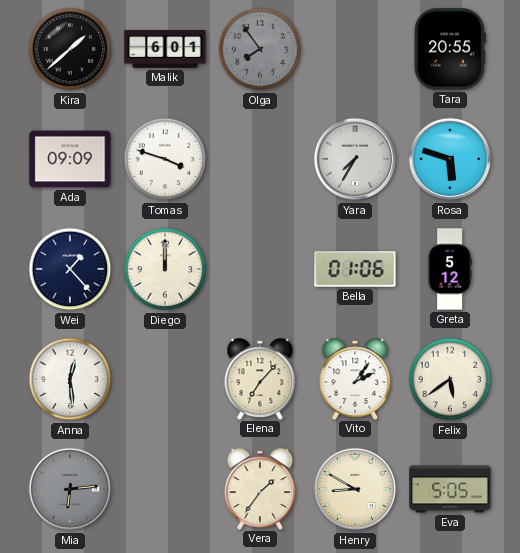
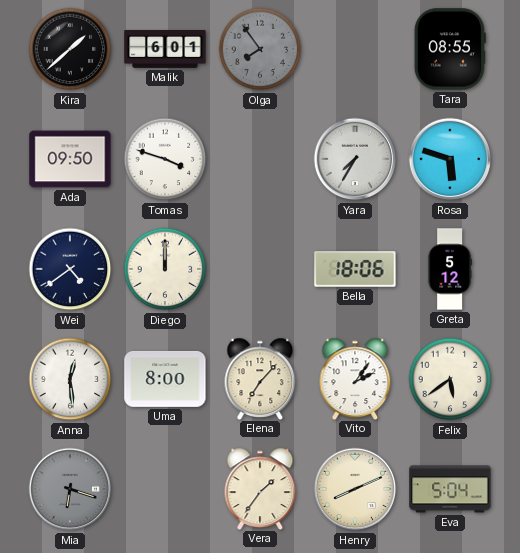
Tara: 20:55 -> 08:55 (450, 49)
Ada: 09:09 -> 09:50 (70, 159)
Wei: 1:23 -> 4:39 (70, 269)
Bella: 01:06 -> 18:06 (355, 269)
Uma: none -> 8:00 (165, 379)
Mia: 6:14 -> 6:18 (70, 489)
Henry: 8:50 -> 8:11 (355, 489)
Eva: 5:05 -> 5:04 (450, 489)
